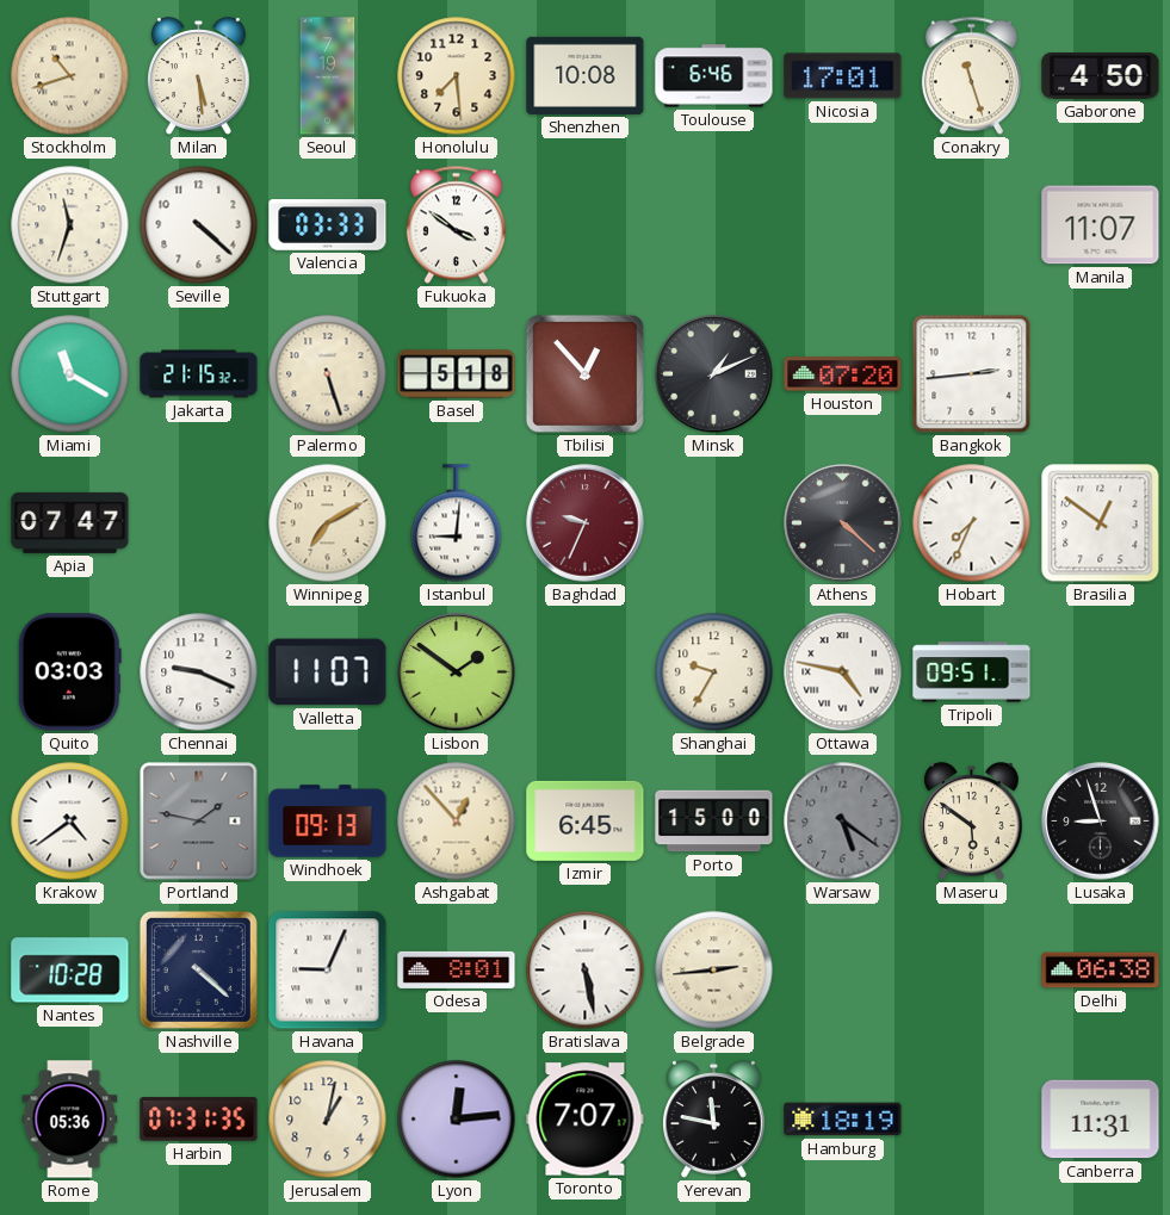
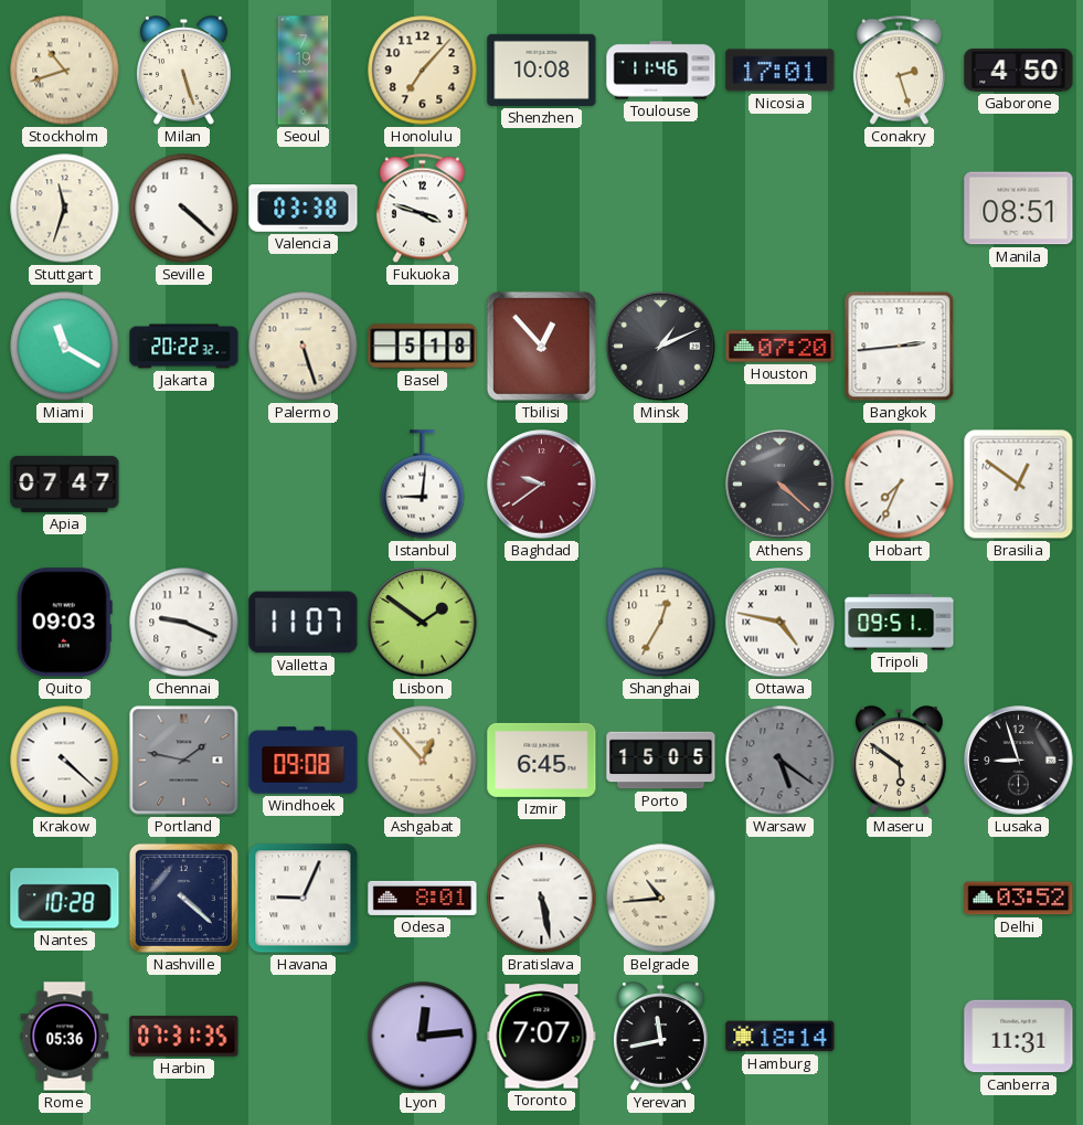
Milan: 5:29 -> 5:27 (184, 71)
Honolulu: 7:29 -> 7:07 (423, 71)
Toulouse: 6:46 -> 11:46 (661, 71)
Conakry: 11:27 -> 2:27 (899, 71)
Valencia: 03:33 -> 03:38 (304, 209)
Fukuoka: 3:51 -> 3:48 (422, 209)
Manila: 11:07 -> 08:51 (1019, 209)
Jakarta: 21:15 -> 20:22 (184, 347)
Winnipeg: 7:10 -> none (328, 523)
Baghdad: 9:34 -> 9:39 (542, 485)
Quito: 03:03 -> 09:03 (64, 623)
Shanghai: 9:35 -> 12:35 (661, 623)
Krakow: 4:39 -> 4:22 (65, 761)
Windhoek: 09:13 -> 09:08 (304, 761)
Porto: 15:00 -> 15:05 (661, 761)
Belgrade: 2:44 -> 10:44 (661, 899)
Delhi: 06:38 -> 03:52 (1019, 899)
Jerusalem: 1:02 -> none (328, 1120)
Yerevan: 11:47 -> 11:43 (661, 1037)
Hamburg: 18:19 -> 18:14 (781, 1037)
